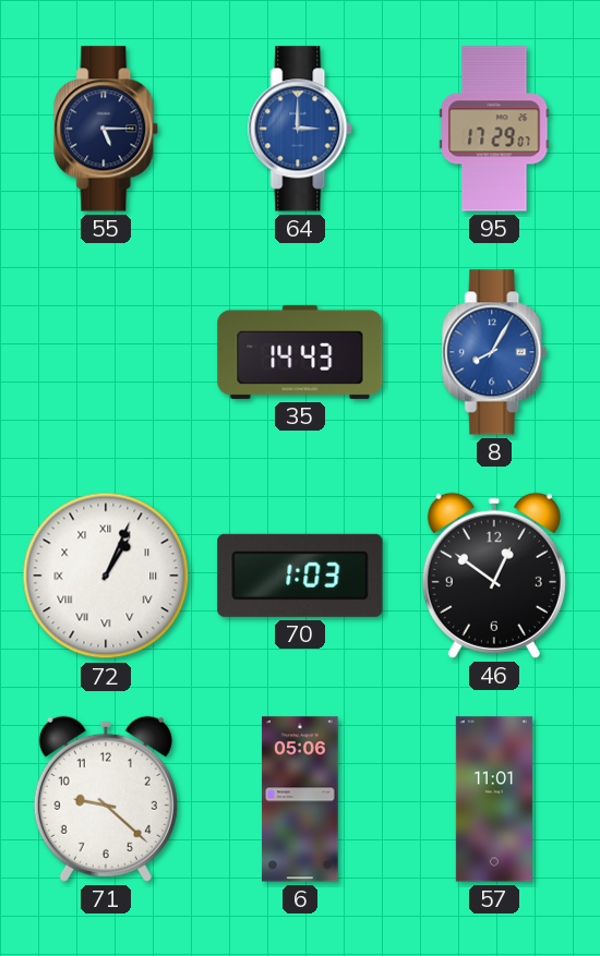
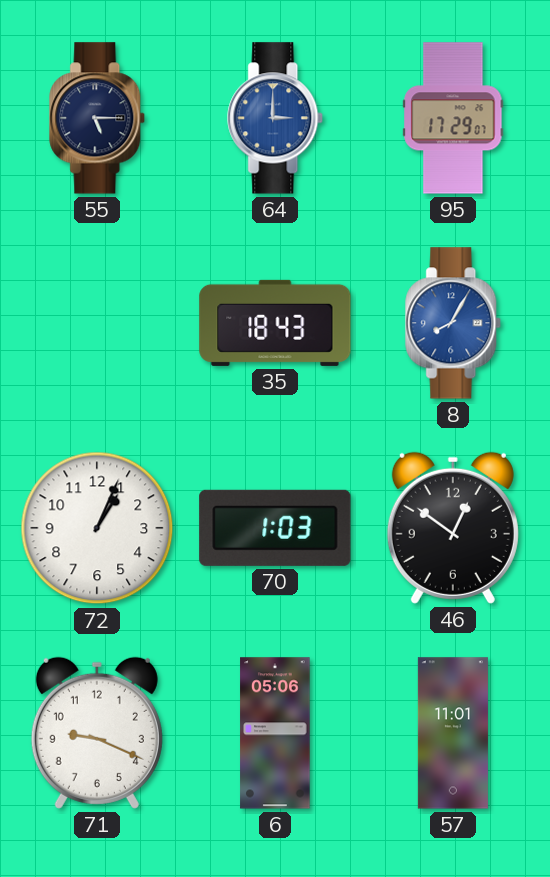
35: 14:43 -> 18:43 (275, 323)
72 numerals: Roman -> Arabic (97, 528)
71: 9:22 -> 9:19 (97, 733)
